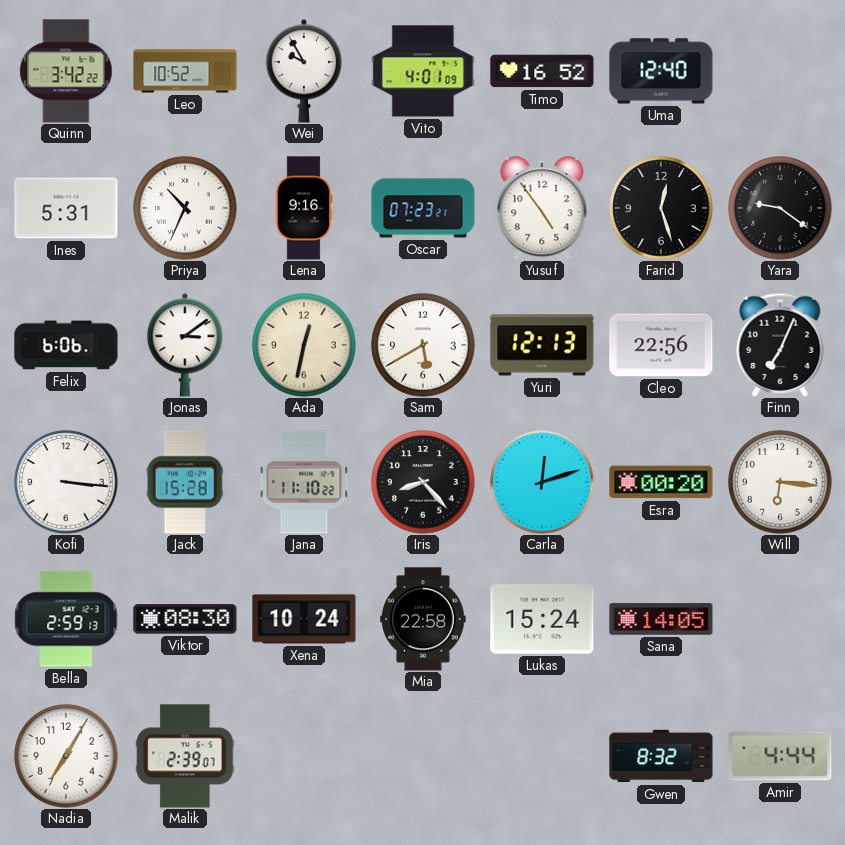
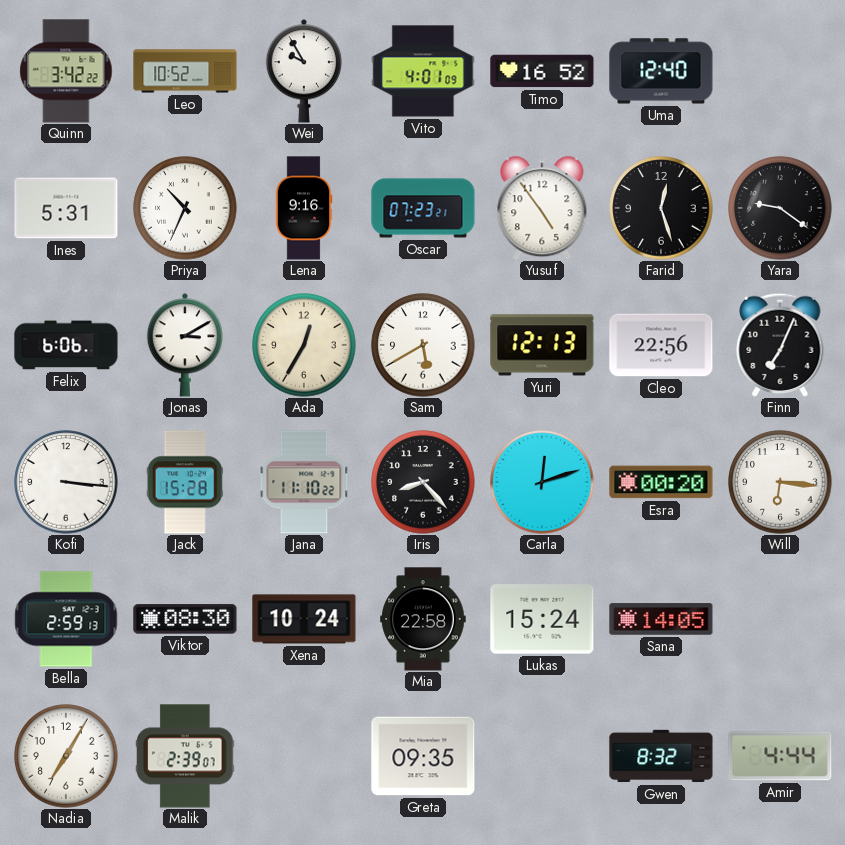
Jonas: 3:09 -> 3:10 (185, 345)
Ada: 12:32 -> 12:35 (304, 345)
Greta: none -> 09:35 (423, 756)
